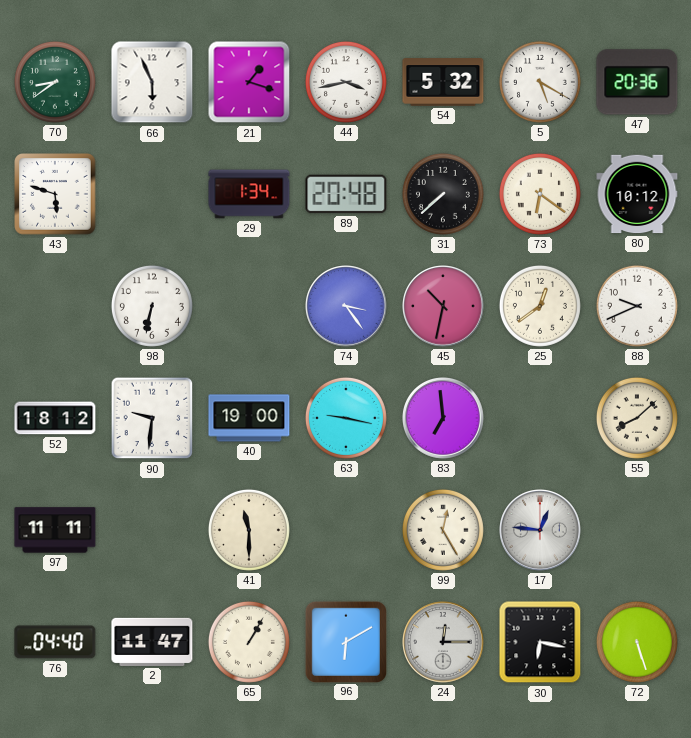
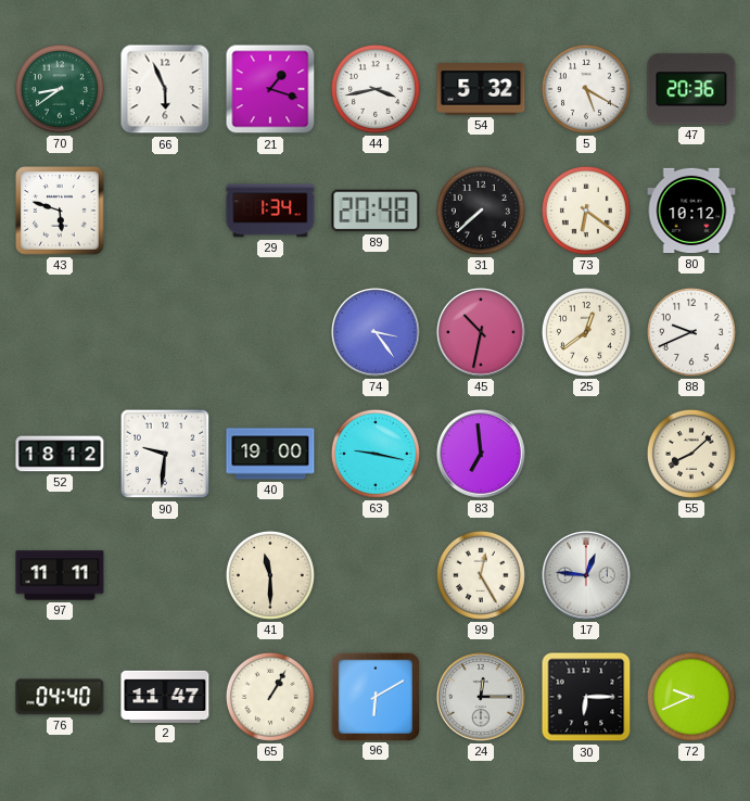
98: 6:32 -> none (152, 306)
30: 6:17 -> 6:15 (586, 697)
72: 5:27 -> 9:41 (691, 697)
